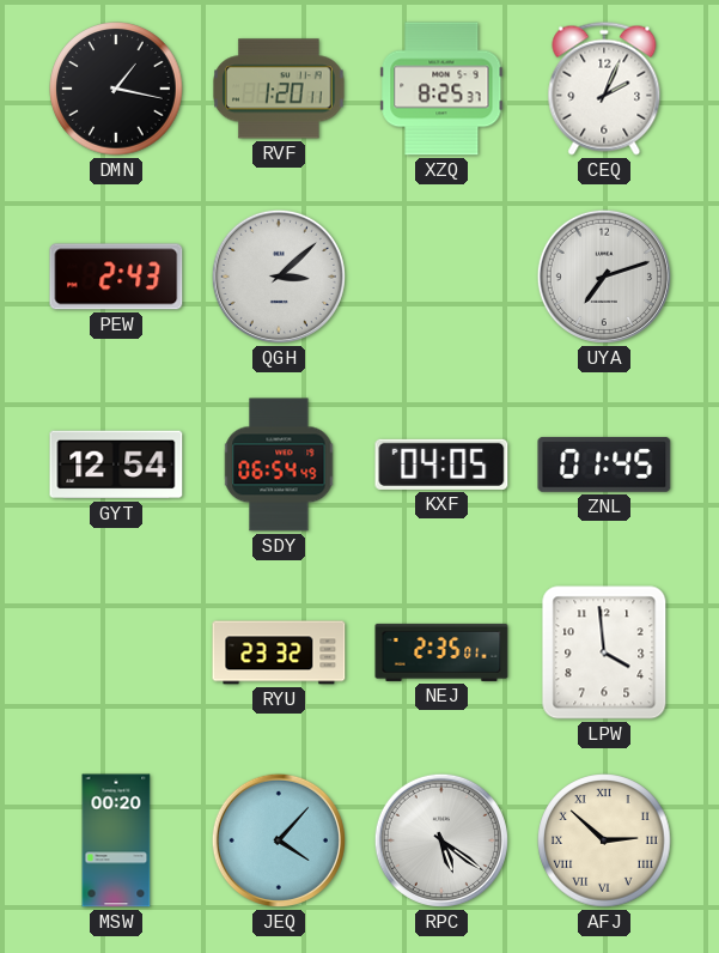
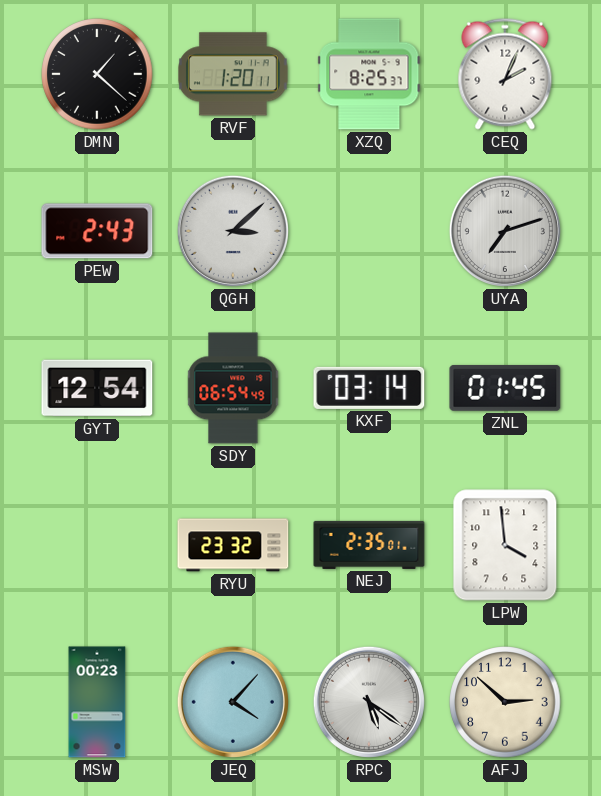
DMN: 1:17 -> 1:22 (97, 74)
KXF: 04:05 -> 03:14 (369, 388)
MSW: 00:20 -> 00:23 (97, 702)
AFJ numerals: Roman -> Arabic (505, 702)
